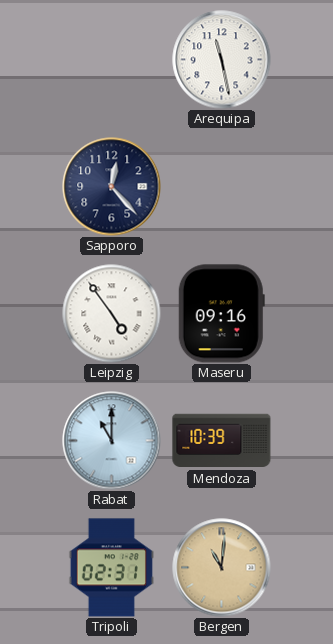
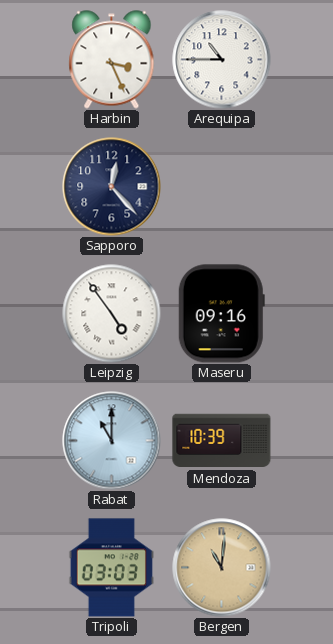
Harbin: none -> 3:26 (112, 60)
Arequipa: 11:28 -> 10:45 (222, 60)
Tripoli: 02:31 -> 03:03 (111, 568)
